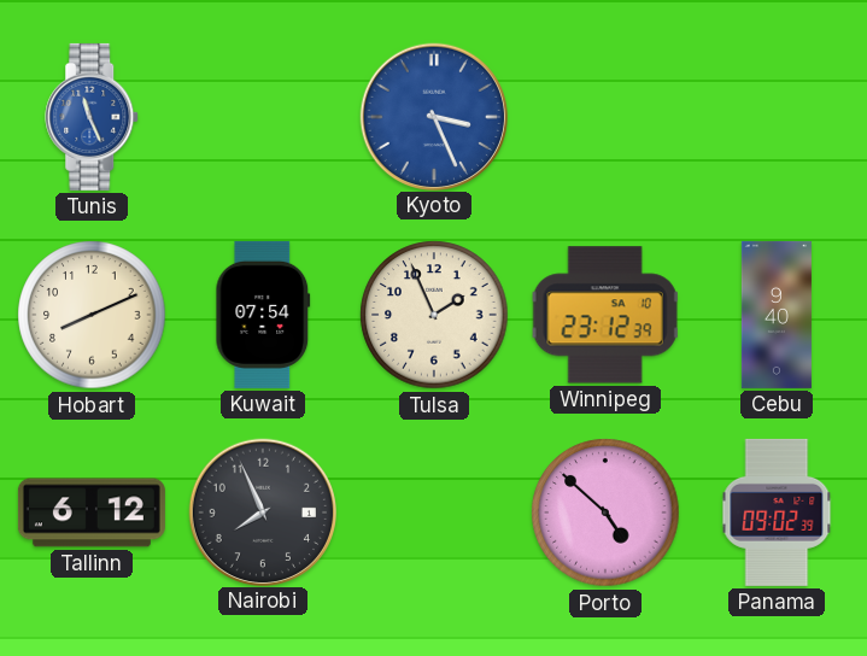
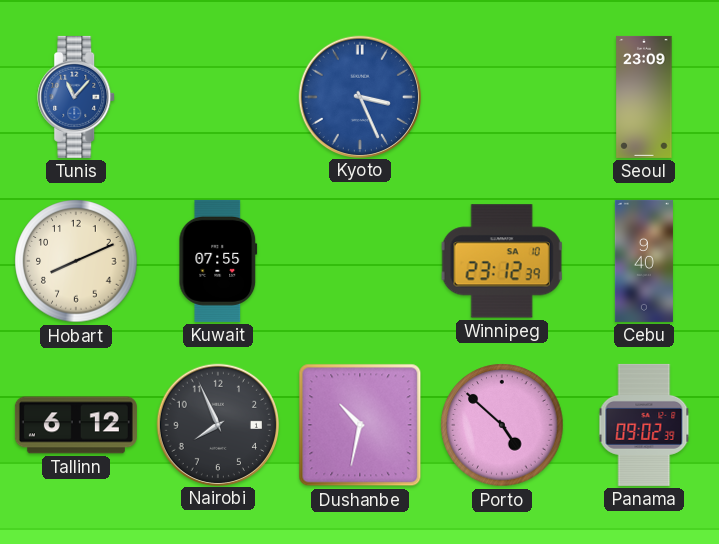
Tunis: 11:26 -> 11:07 (77, 97)
Seoul: none -> 23:09 (644, 97)
Kuwait: 07:54 -> 07:55 (218, 261)
Tulsa: 1:56 -> none (434, 315)
Dushanbe: none -> 10:32 (360, 425)
